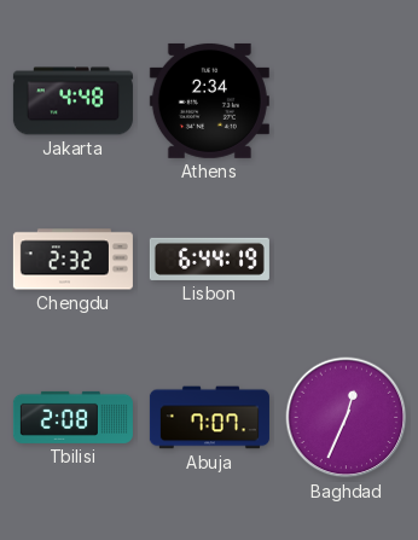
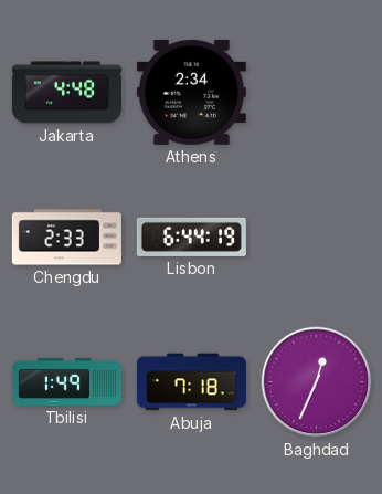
Chengdu: 2:32 -> 2:33 (66, 238)
Tbilisi: 2:08 -> 1:49 (66, 381)
Abuja: 7:07 -> 7:18 (191, 382)
